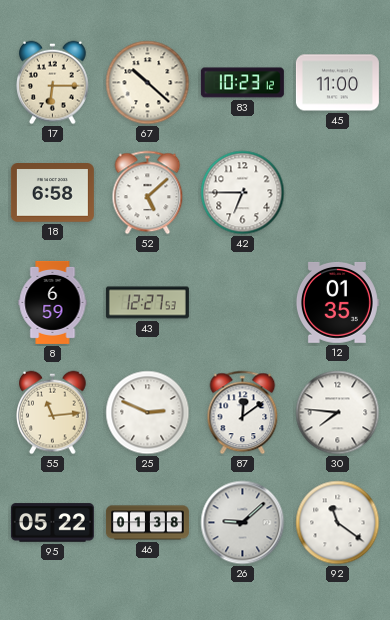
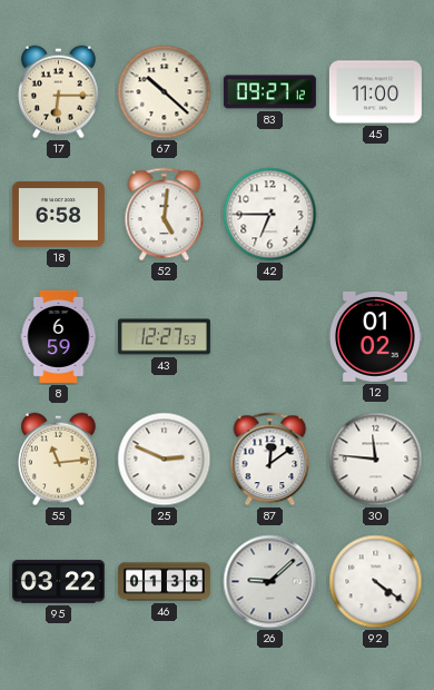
83: 10:23 -> 09:27 (269, 92)
52: 5:08 -> 5:01 (165, 215)
12: 01:35 -> 01:02 (375, 337)
30: 7:46 -> 11:46 (376, 460)
95: 05:22 -> 03:22 (58, 582)
92: 11:21 -> 4:21 (376, 582)
